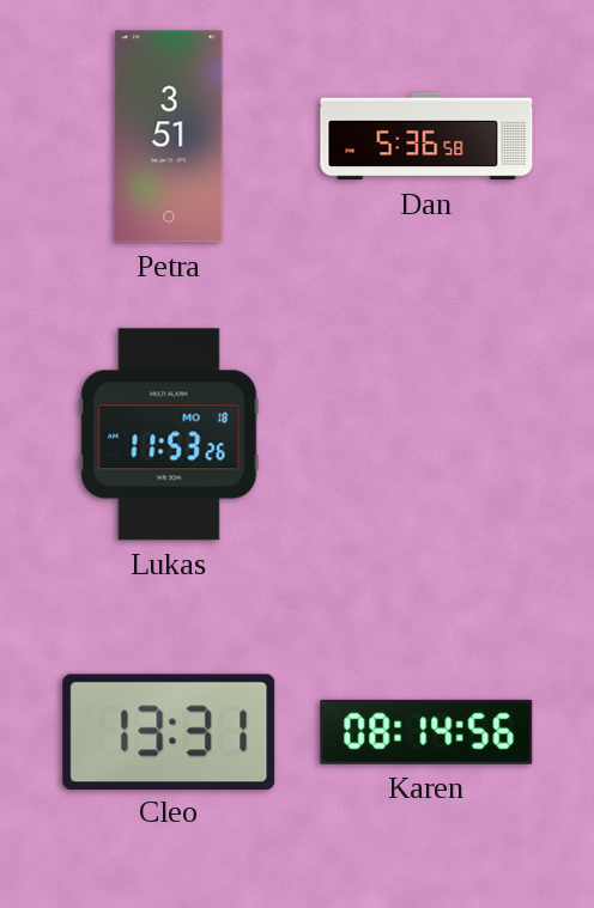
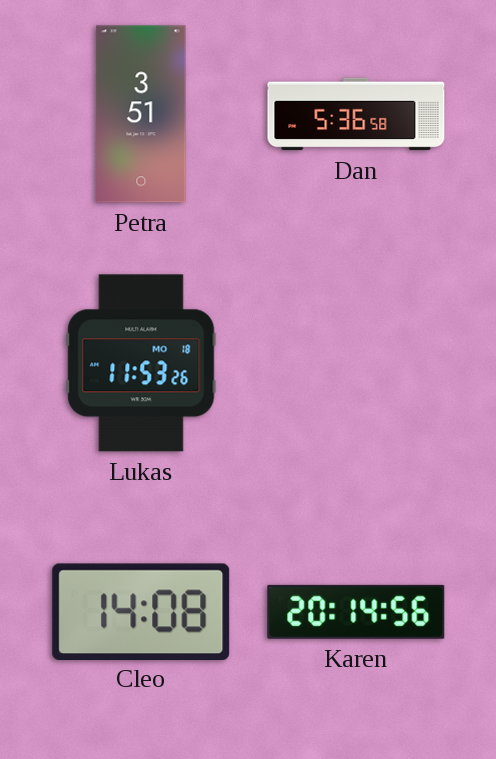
Cleo: 13:31 -> 14:08 (141, 611)
Karen: 08:14 -> 20:14 (356, 612)
